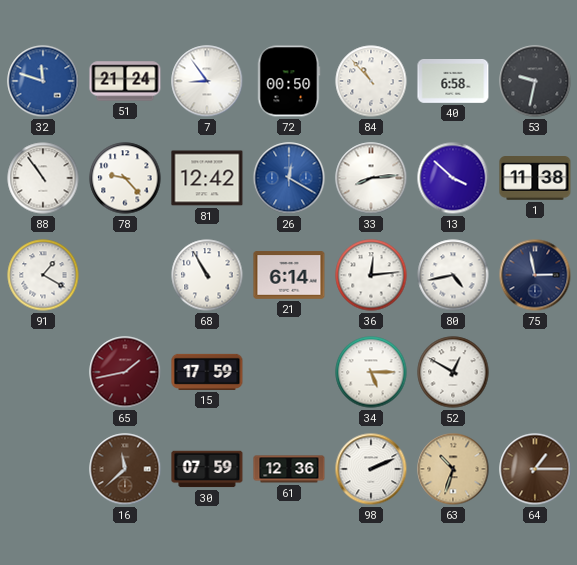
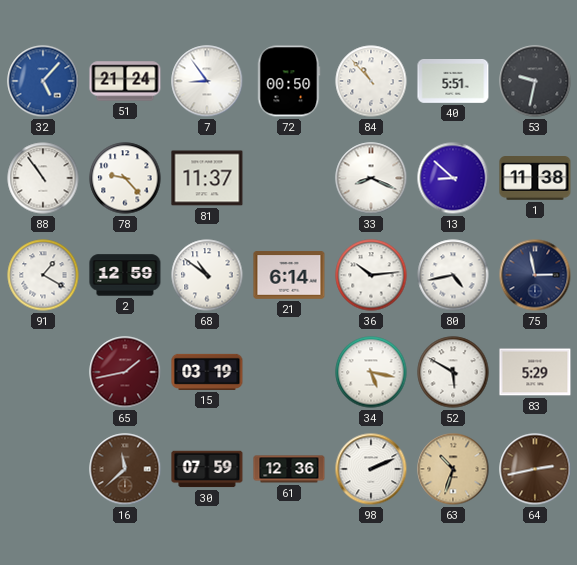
32: 11:48 -> 5:07 (43, 81)
40: 6:58 -> 5:51 (453, 82)
81: 12:42 -> 11:37 (207, 178)
26: 12:20 -> none (289, 178)
33: 8:14 -> 8:19 (371, 178)
13: 3:52 -> 8:52 (453, 178)
2: none -> 12:59 (125, 275)
68: 10:55 -> 10:51 (207, 275)
36: 12:14 -> 10:14 (371, 275)
15: 17:59 -> 03:19 (207, 372)
34: 5:15 -> 5:17 (371, 372)
52: 12:50 -> 5:50 (453, 372)
83: none -> 5:29 (535, 372)
64: 1:15 -> 2:43 (535, 469)
